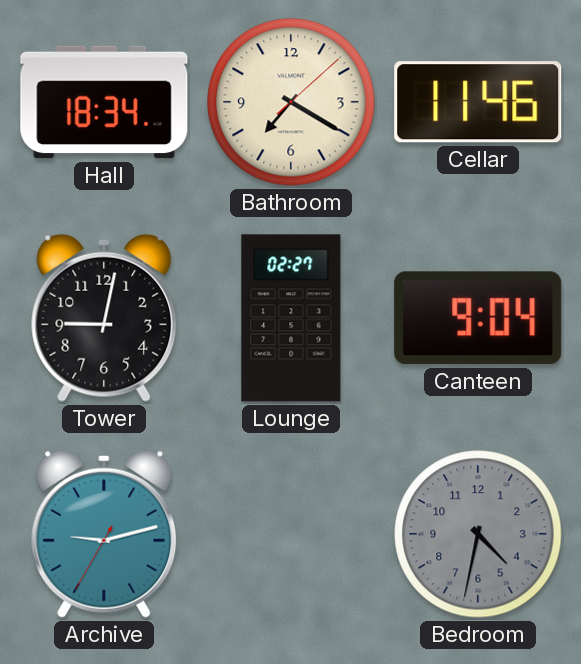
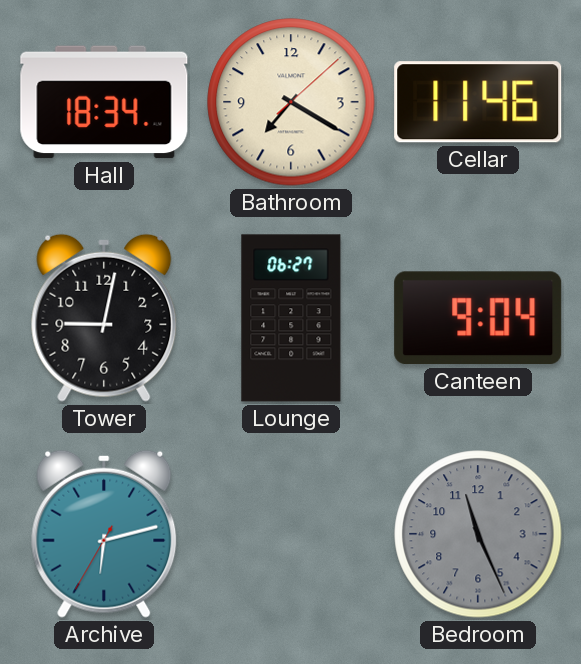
Lounge: 02:27 -> 06:27 (291, 318)
Archive: 9:12 -> 6:12 (104, 534)
Bedroom: 4:32 -> 11:26 (478, 534)
